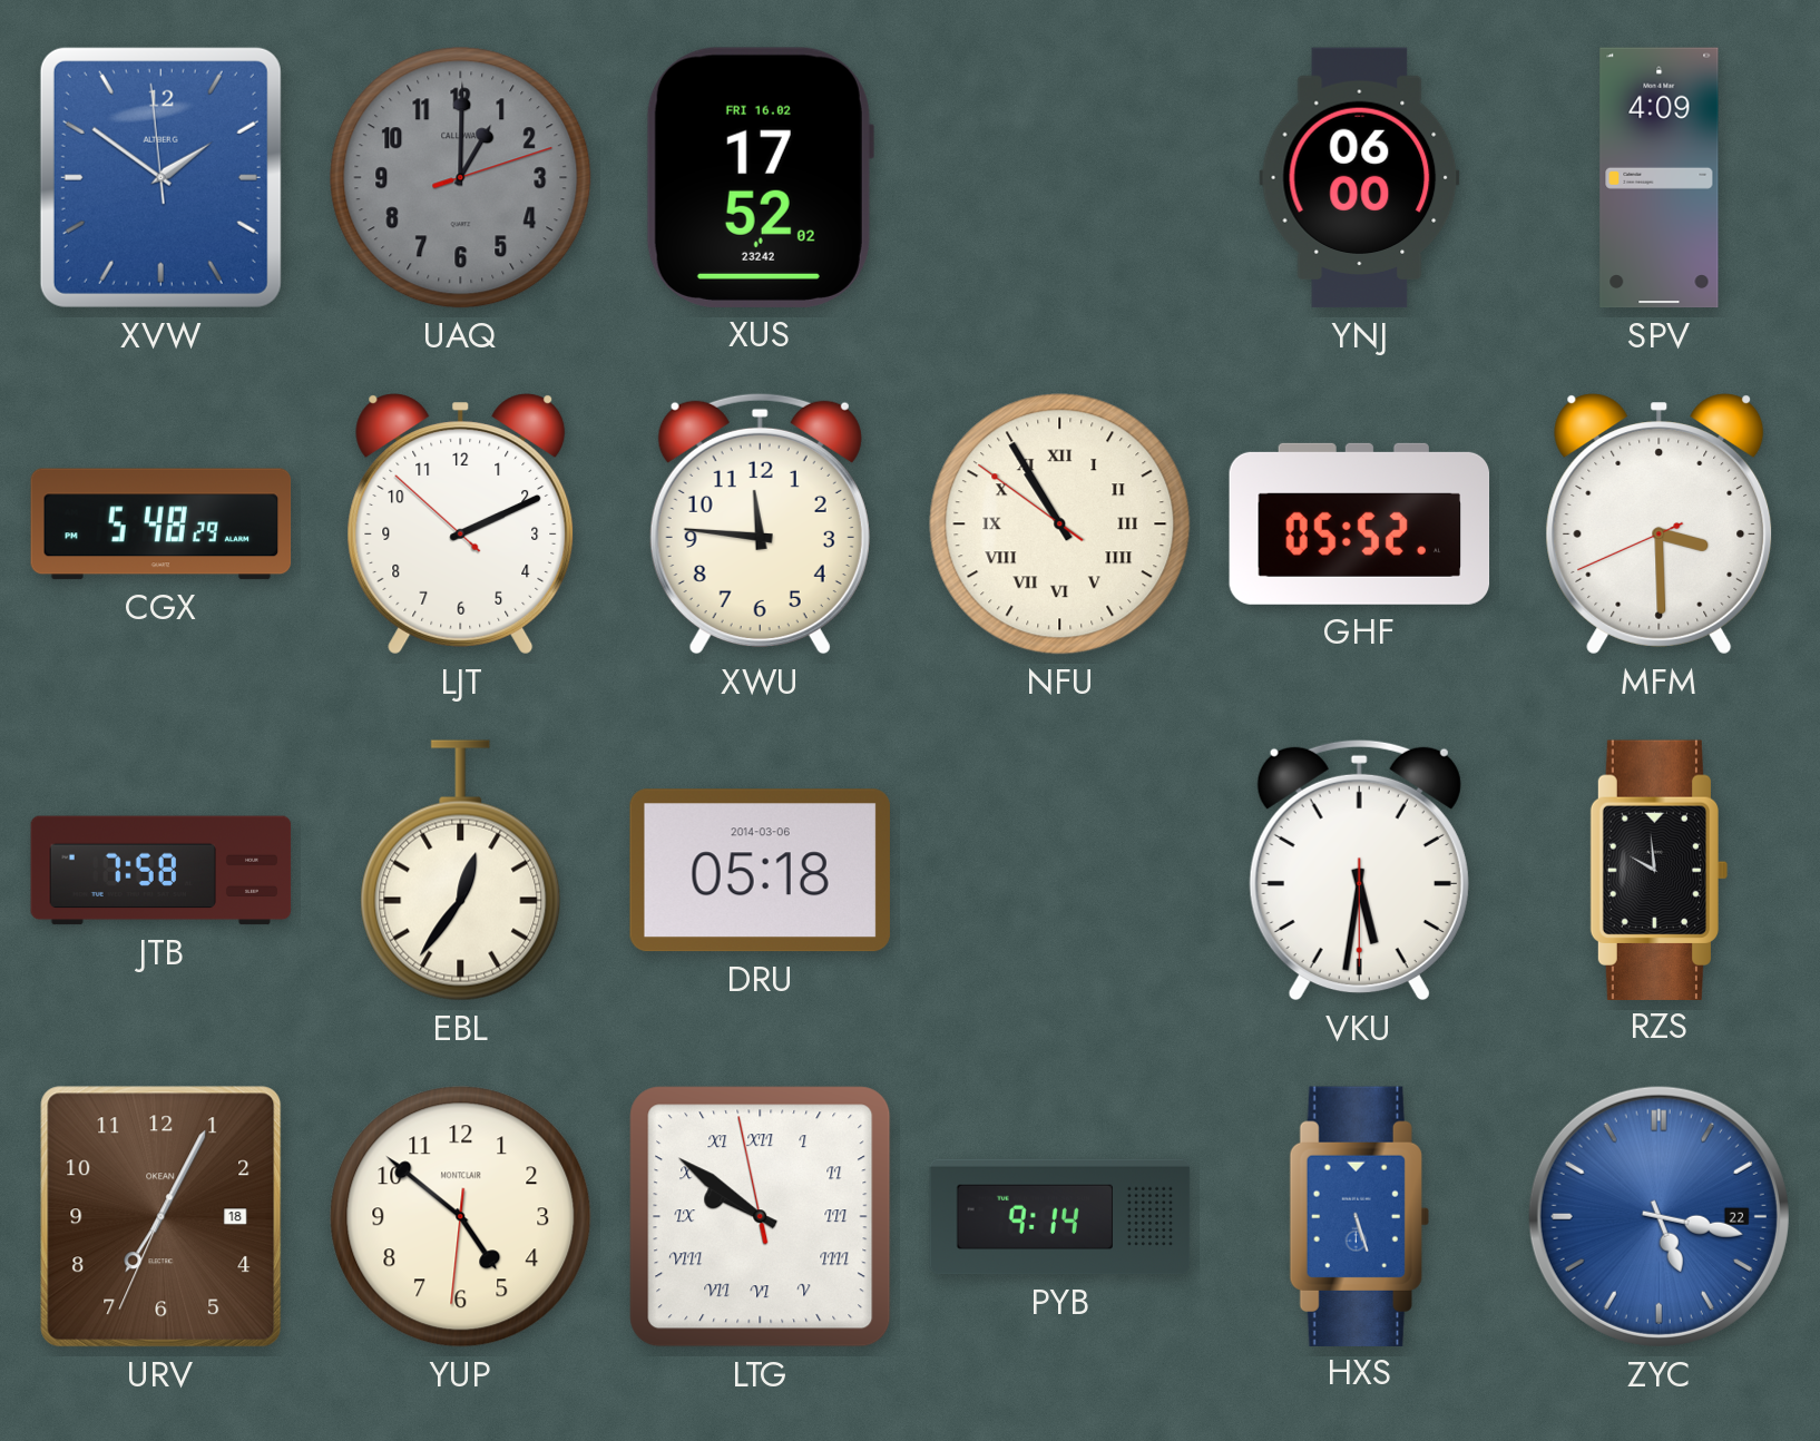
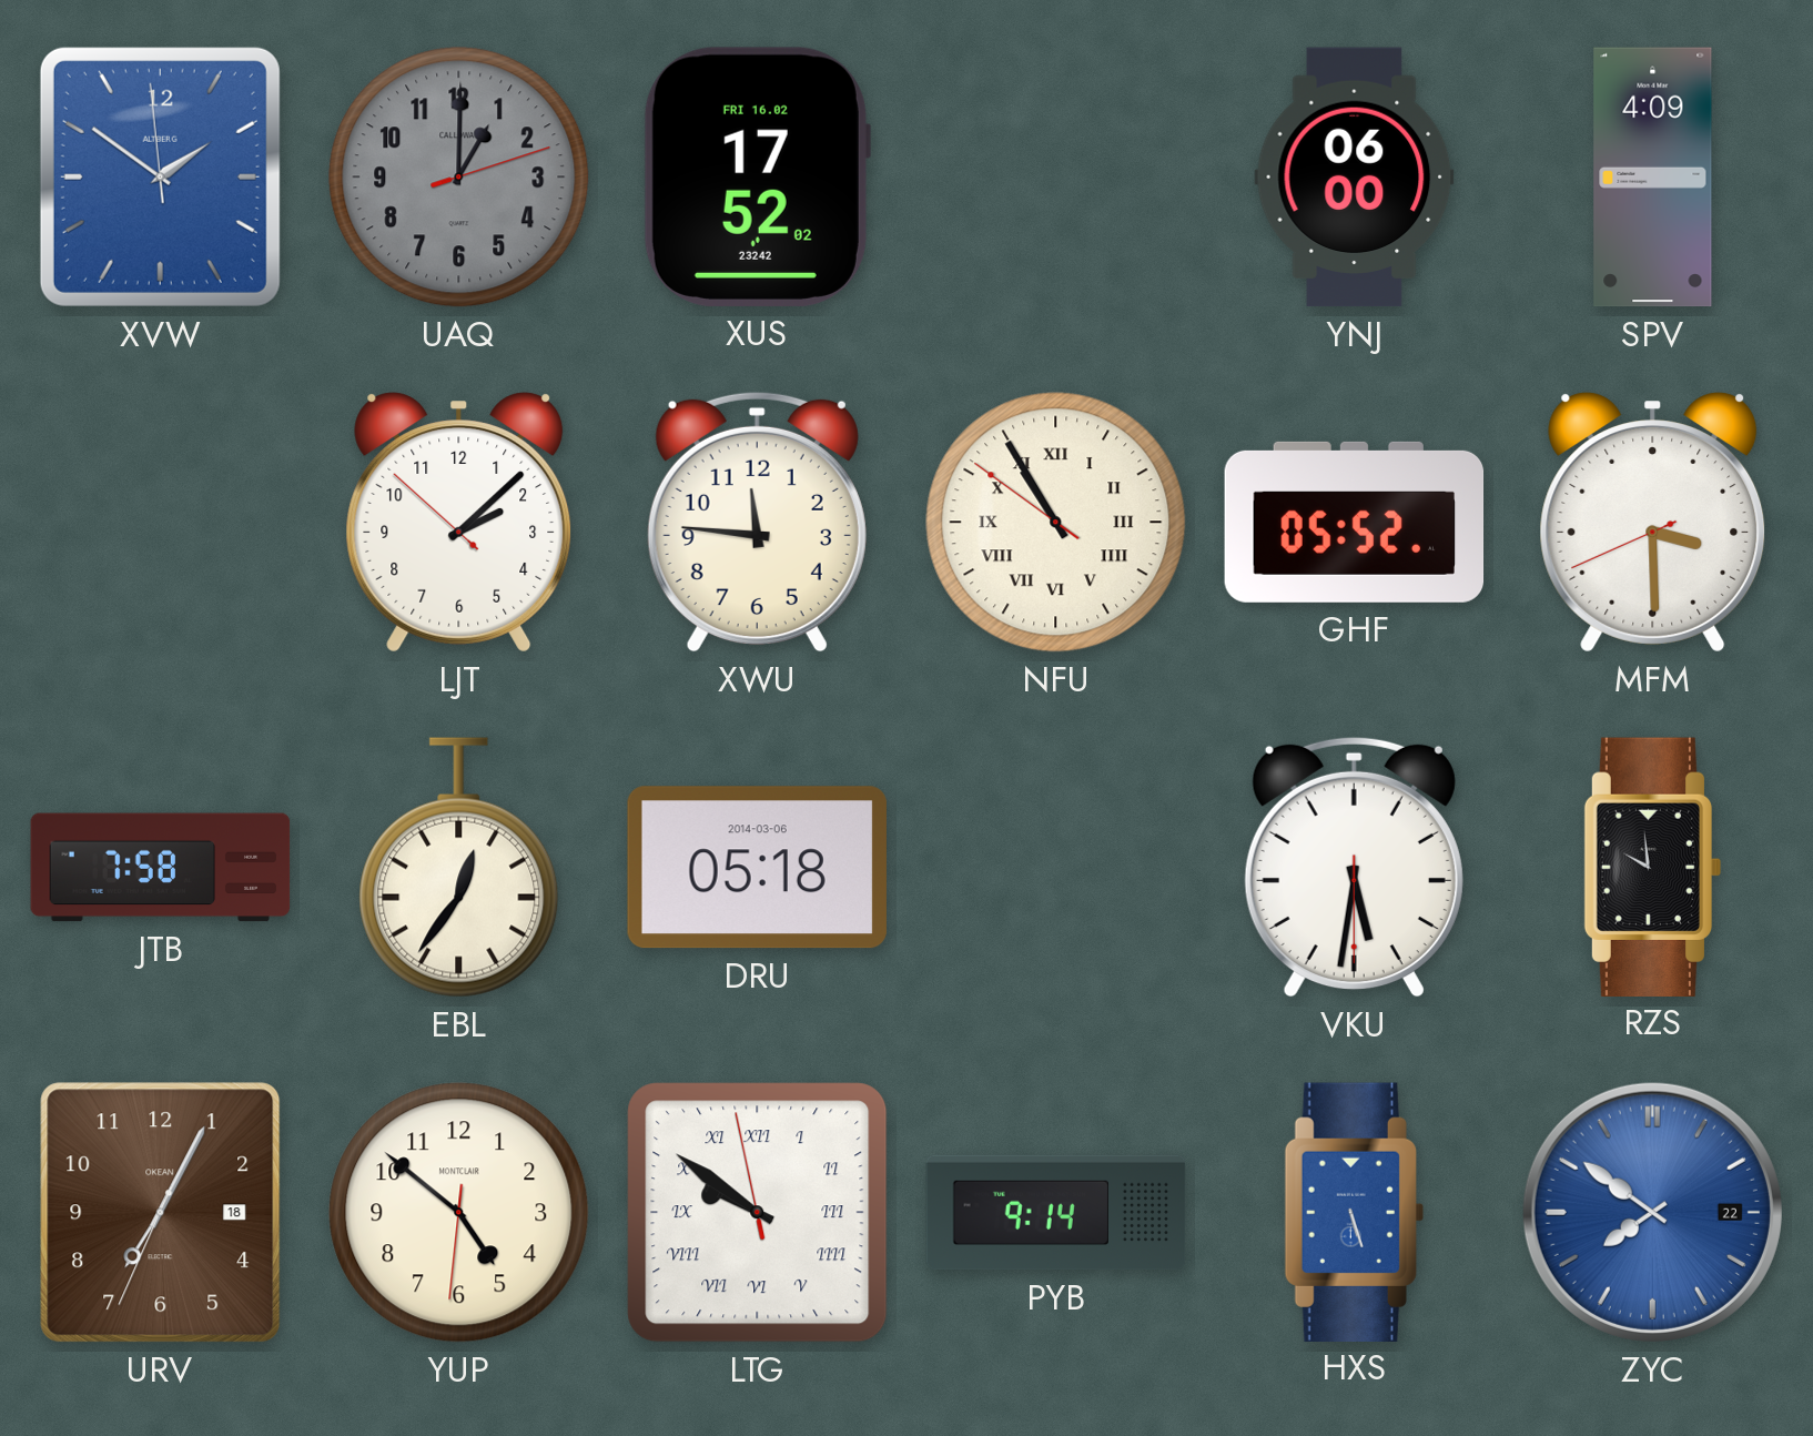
CGX: 5:48 -> none (162, 525)
LJT: 2:10 -> 2:07 (459, 523)
ZYC: 5:17 -> 7:51 (1652, 1212)
